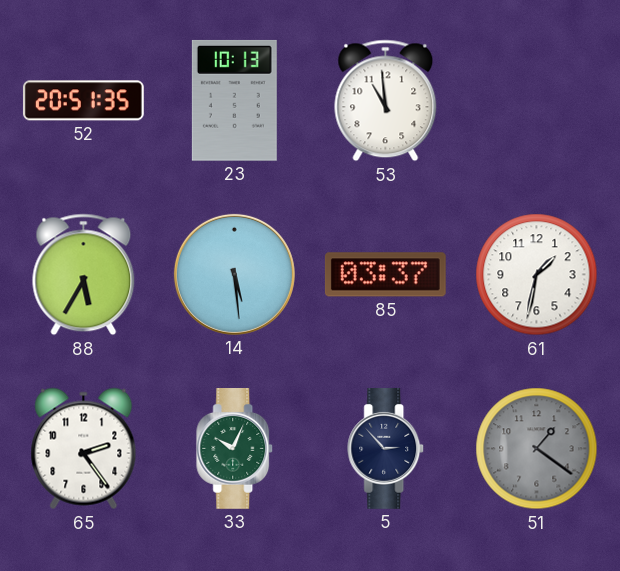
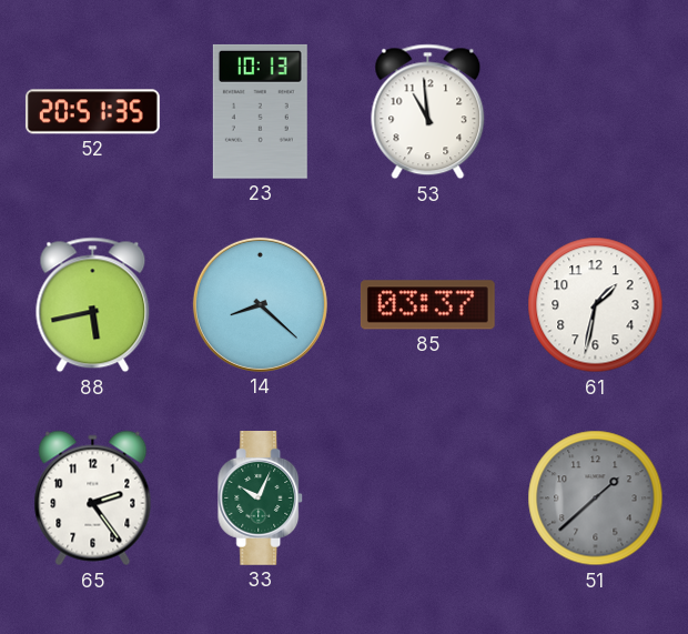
88: 5:35 -> 5:43 (93, 305)
14: 5:29 -> 8:22 (260, 304)
5: 2:53 -> none (386, 449)
51: 1:21 -> 1:38 (596, 499)
